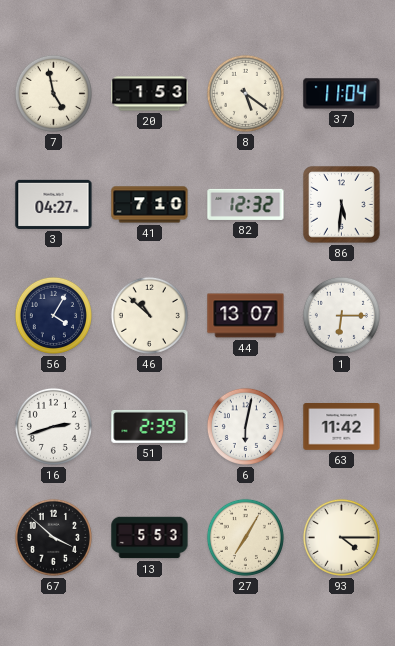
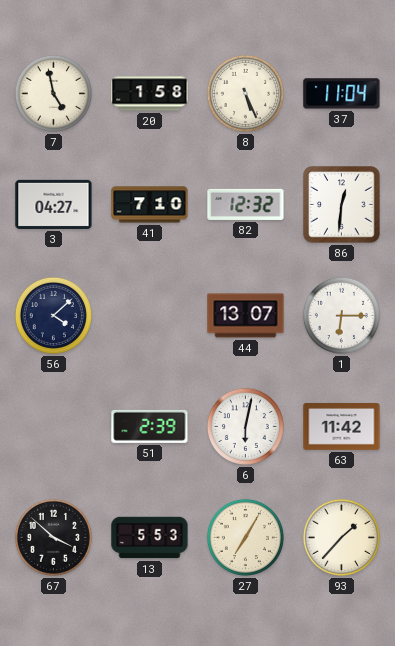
20: 1:53 -> 1:58 (150, 94)
8: 5:21 -> 5:26 (245, 93)
86: 5:31 -> 12:31 (342, 205)
56: 4:05 -> 4:08 (53, 315)
46: 10:52 -> none (149, 315)
16: 2:42 -> none (53, 426)
93: 4:15 -> 1:37 (341, 537)
